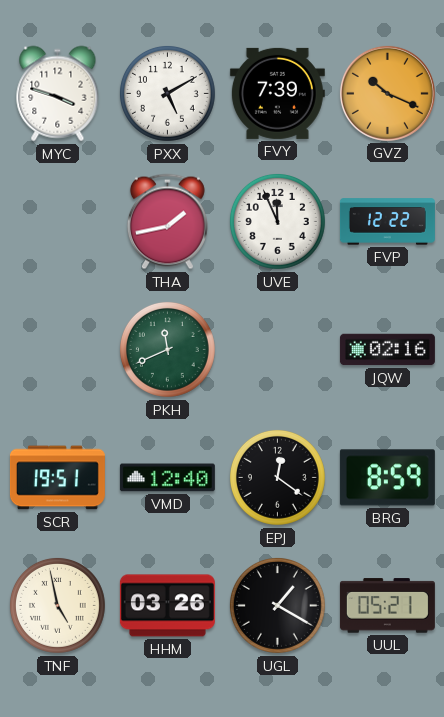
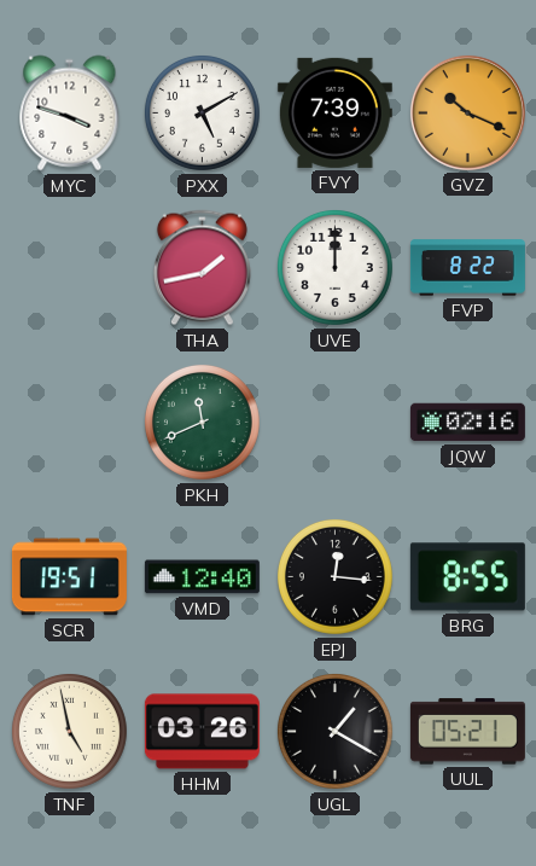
UVE: 11:56 -> 12:00 (334, 267)
FVP: 12:22 -> 8:22 (467, 268)
EPJ: 12:21 -> 12:16 (334, 576)
BRG: 8:59 -> 8:55 (467, 577)
